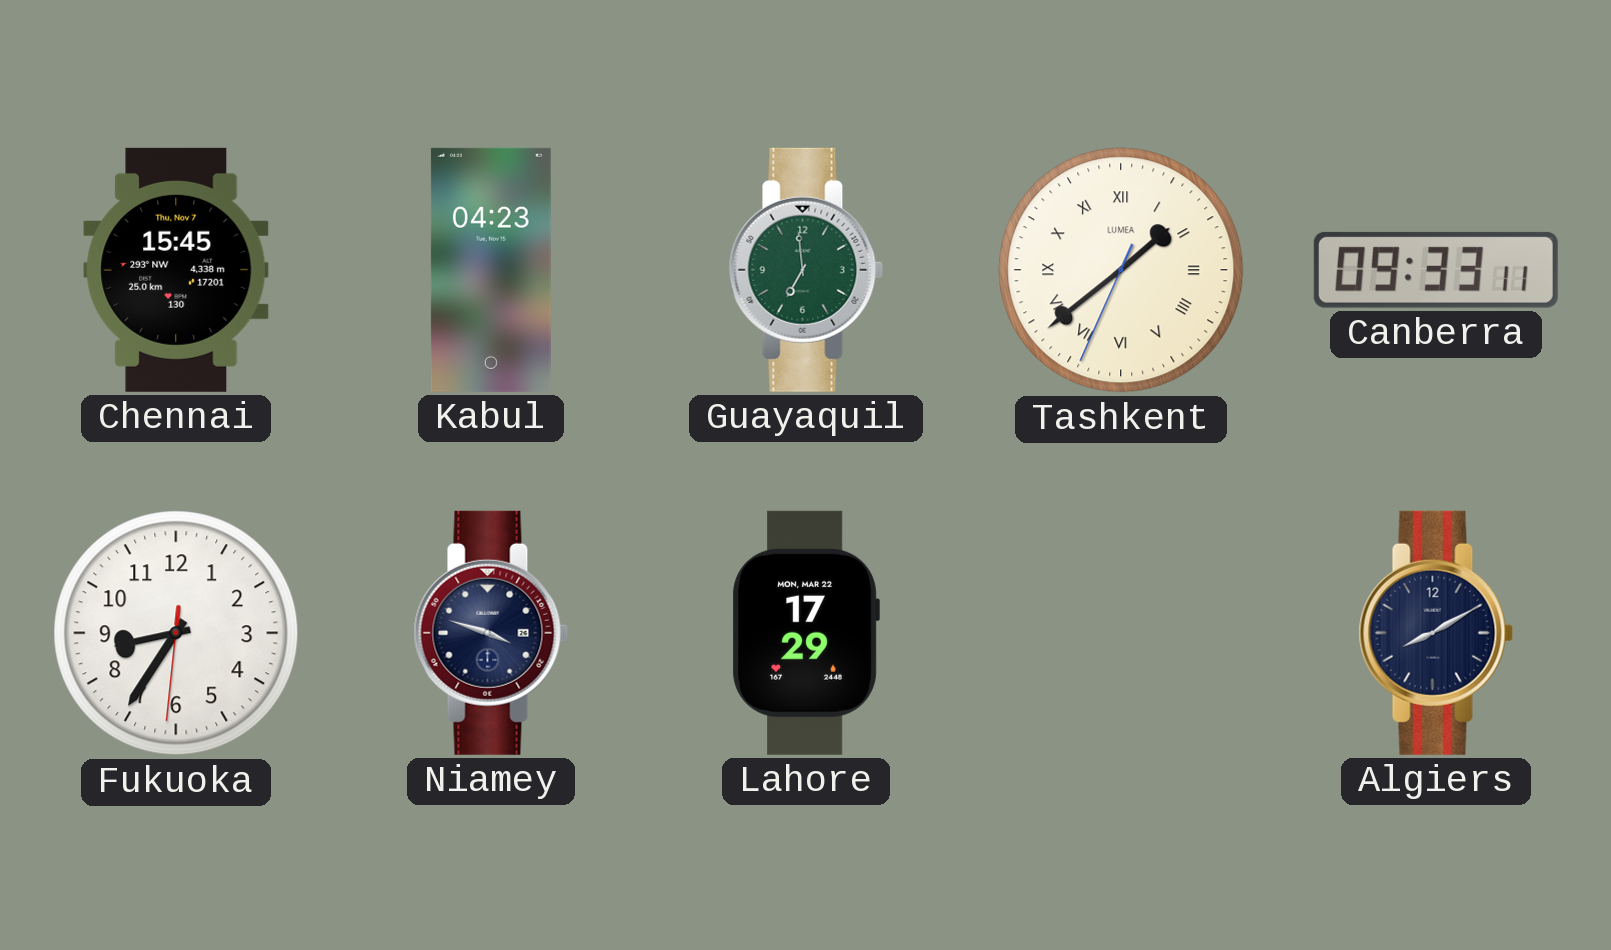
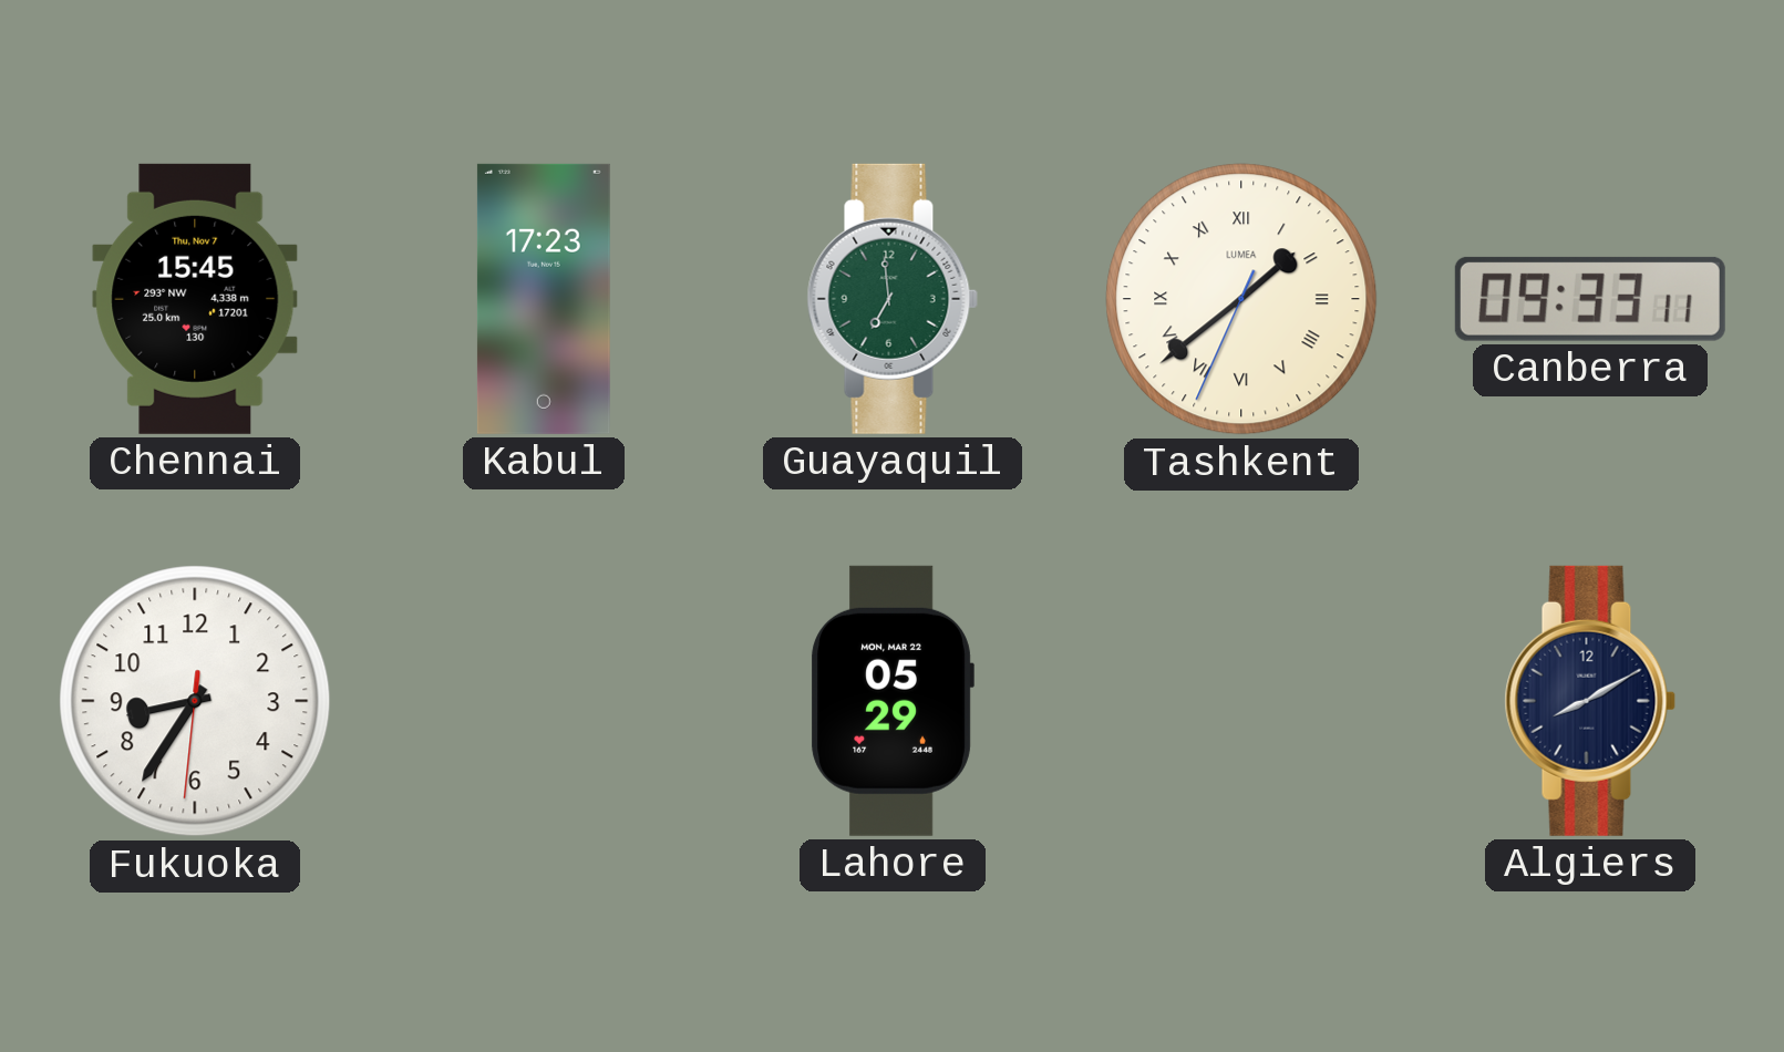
Kabul: 04:23 -> 17:23 (544, 299)
Niamey: 3:48 -> none (491, 633)
Lahore: 17:29 -> 05:29 (893, 701)
